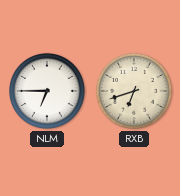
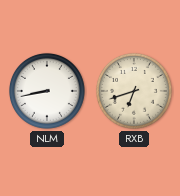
NLM: 6:45 -> 8:43 (47, 91)
